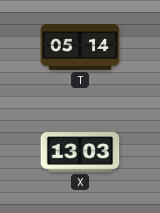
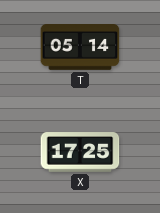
X: 13:03 -> 17:25 (80, 152)
